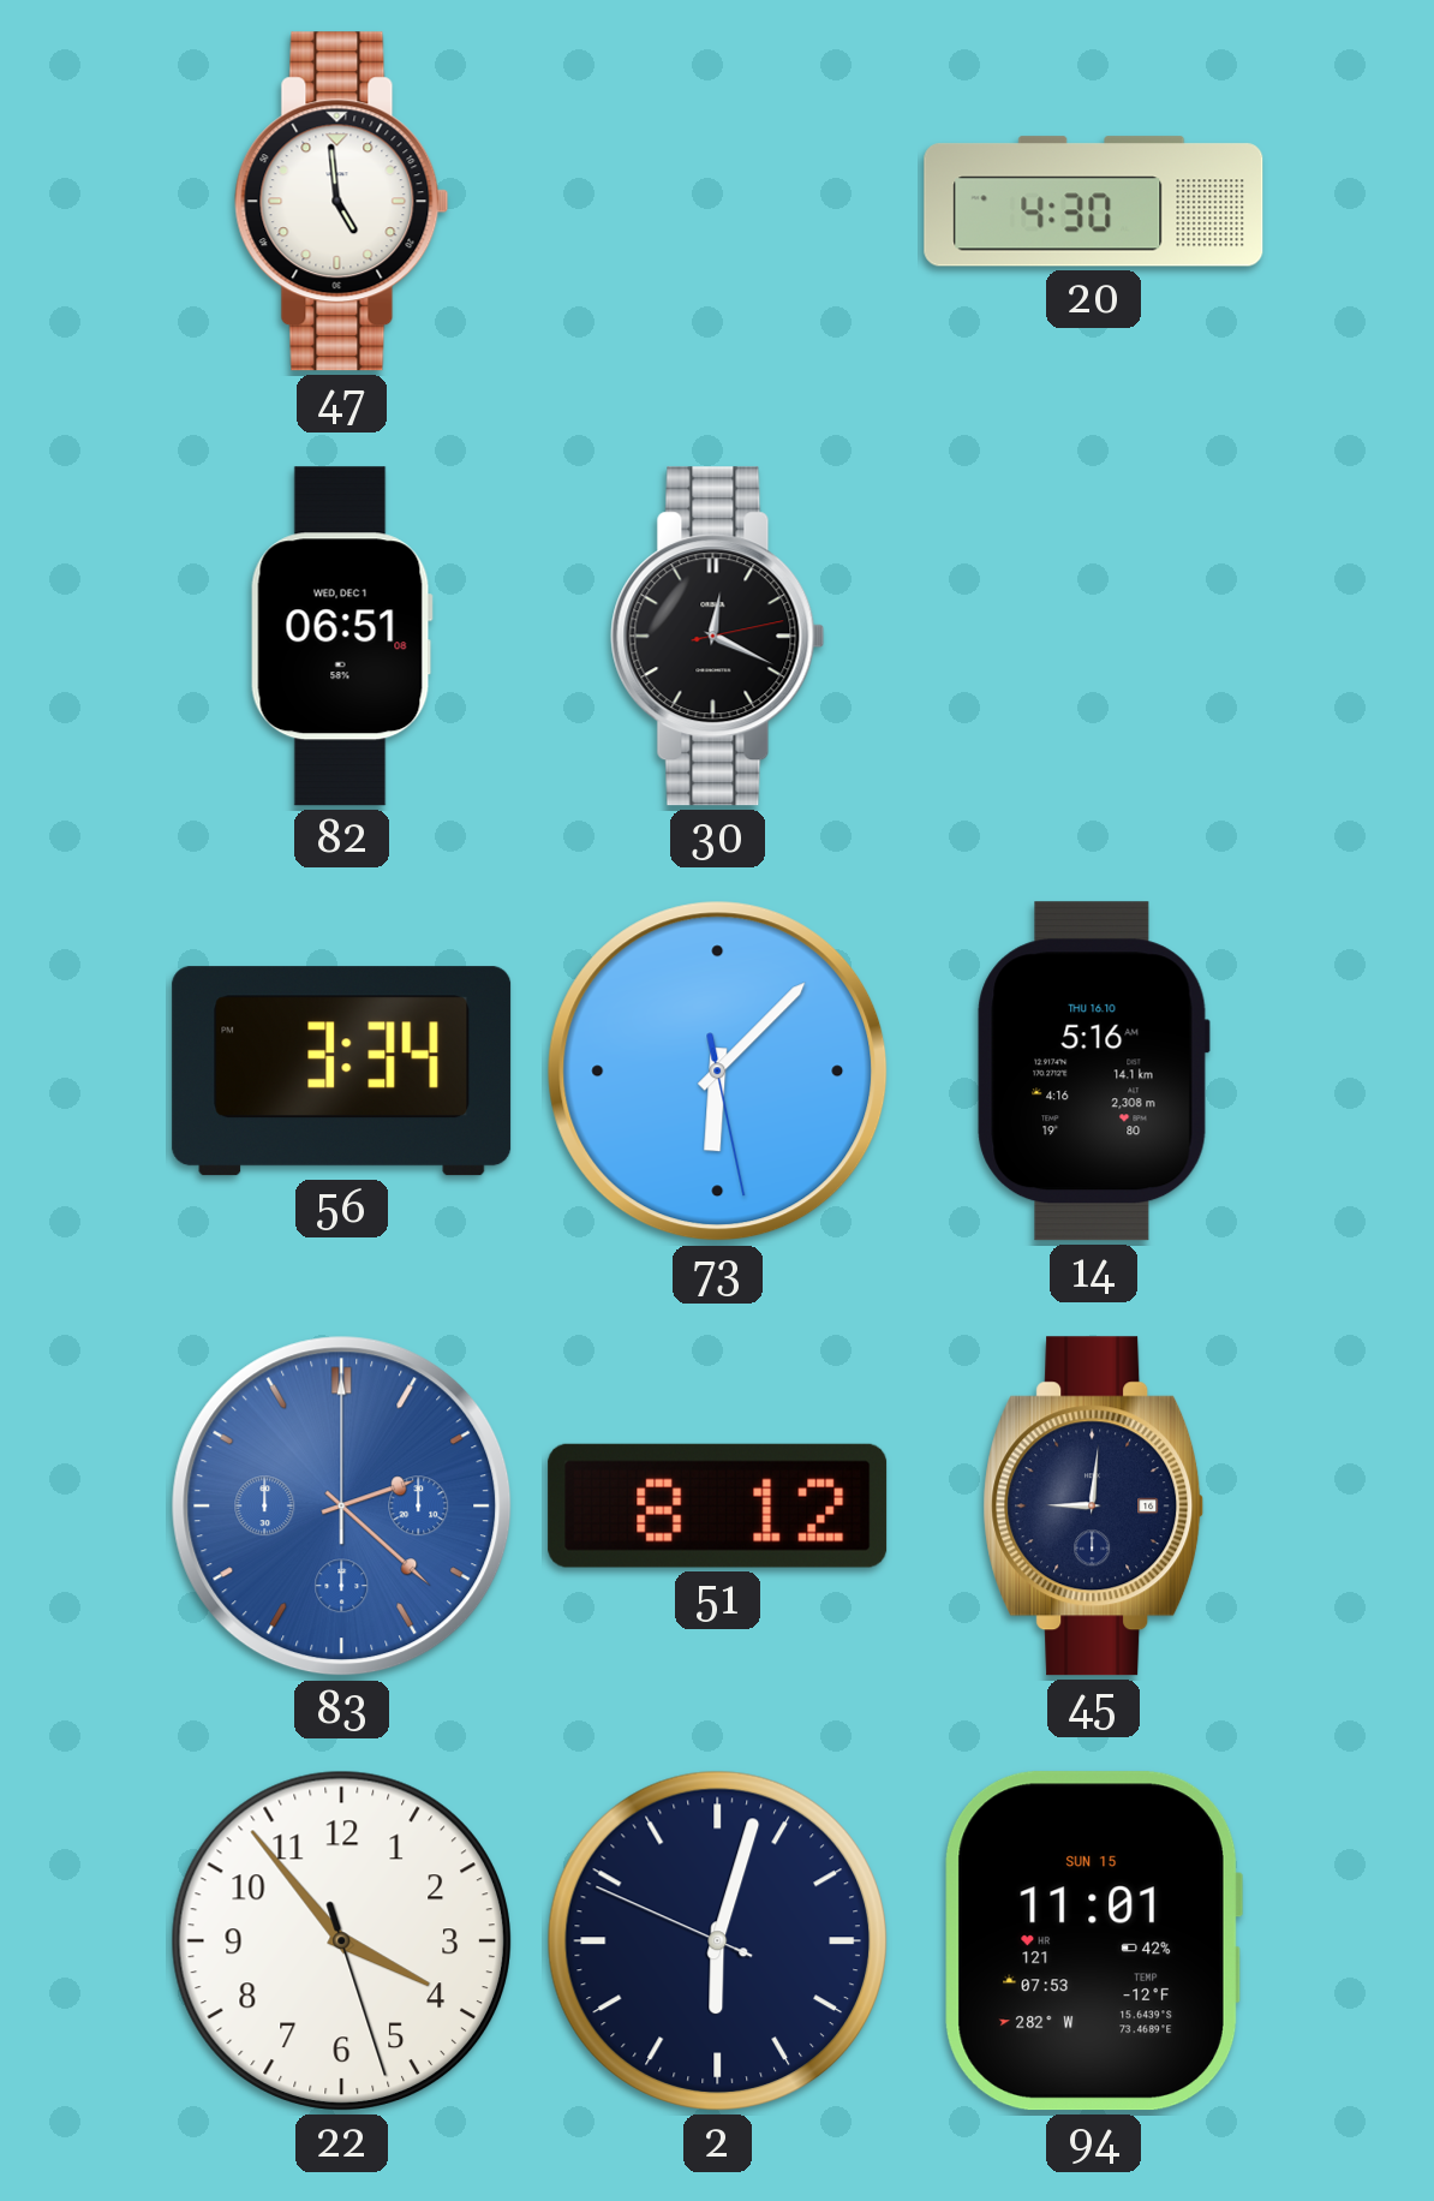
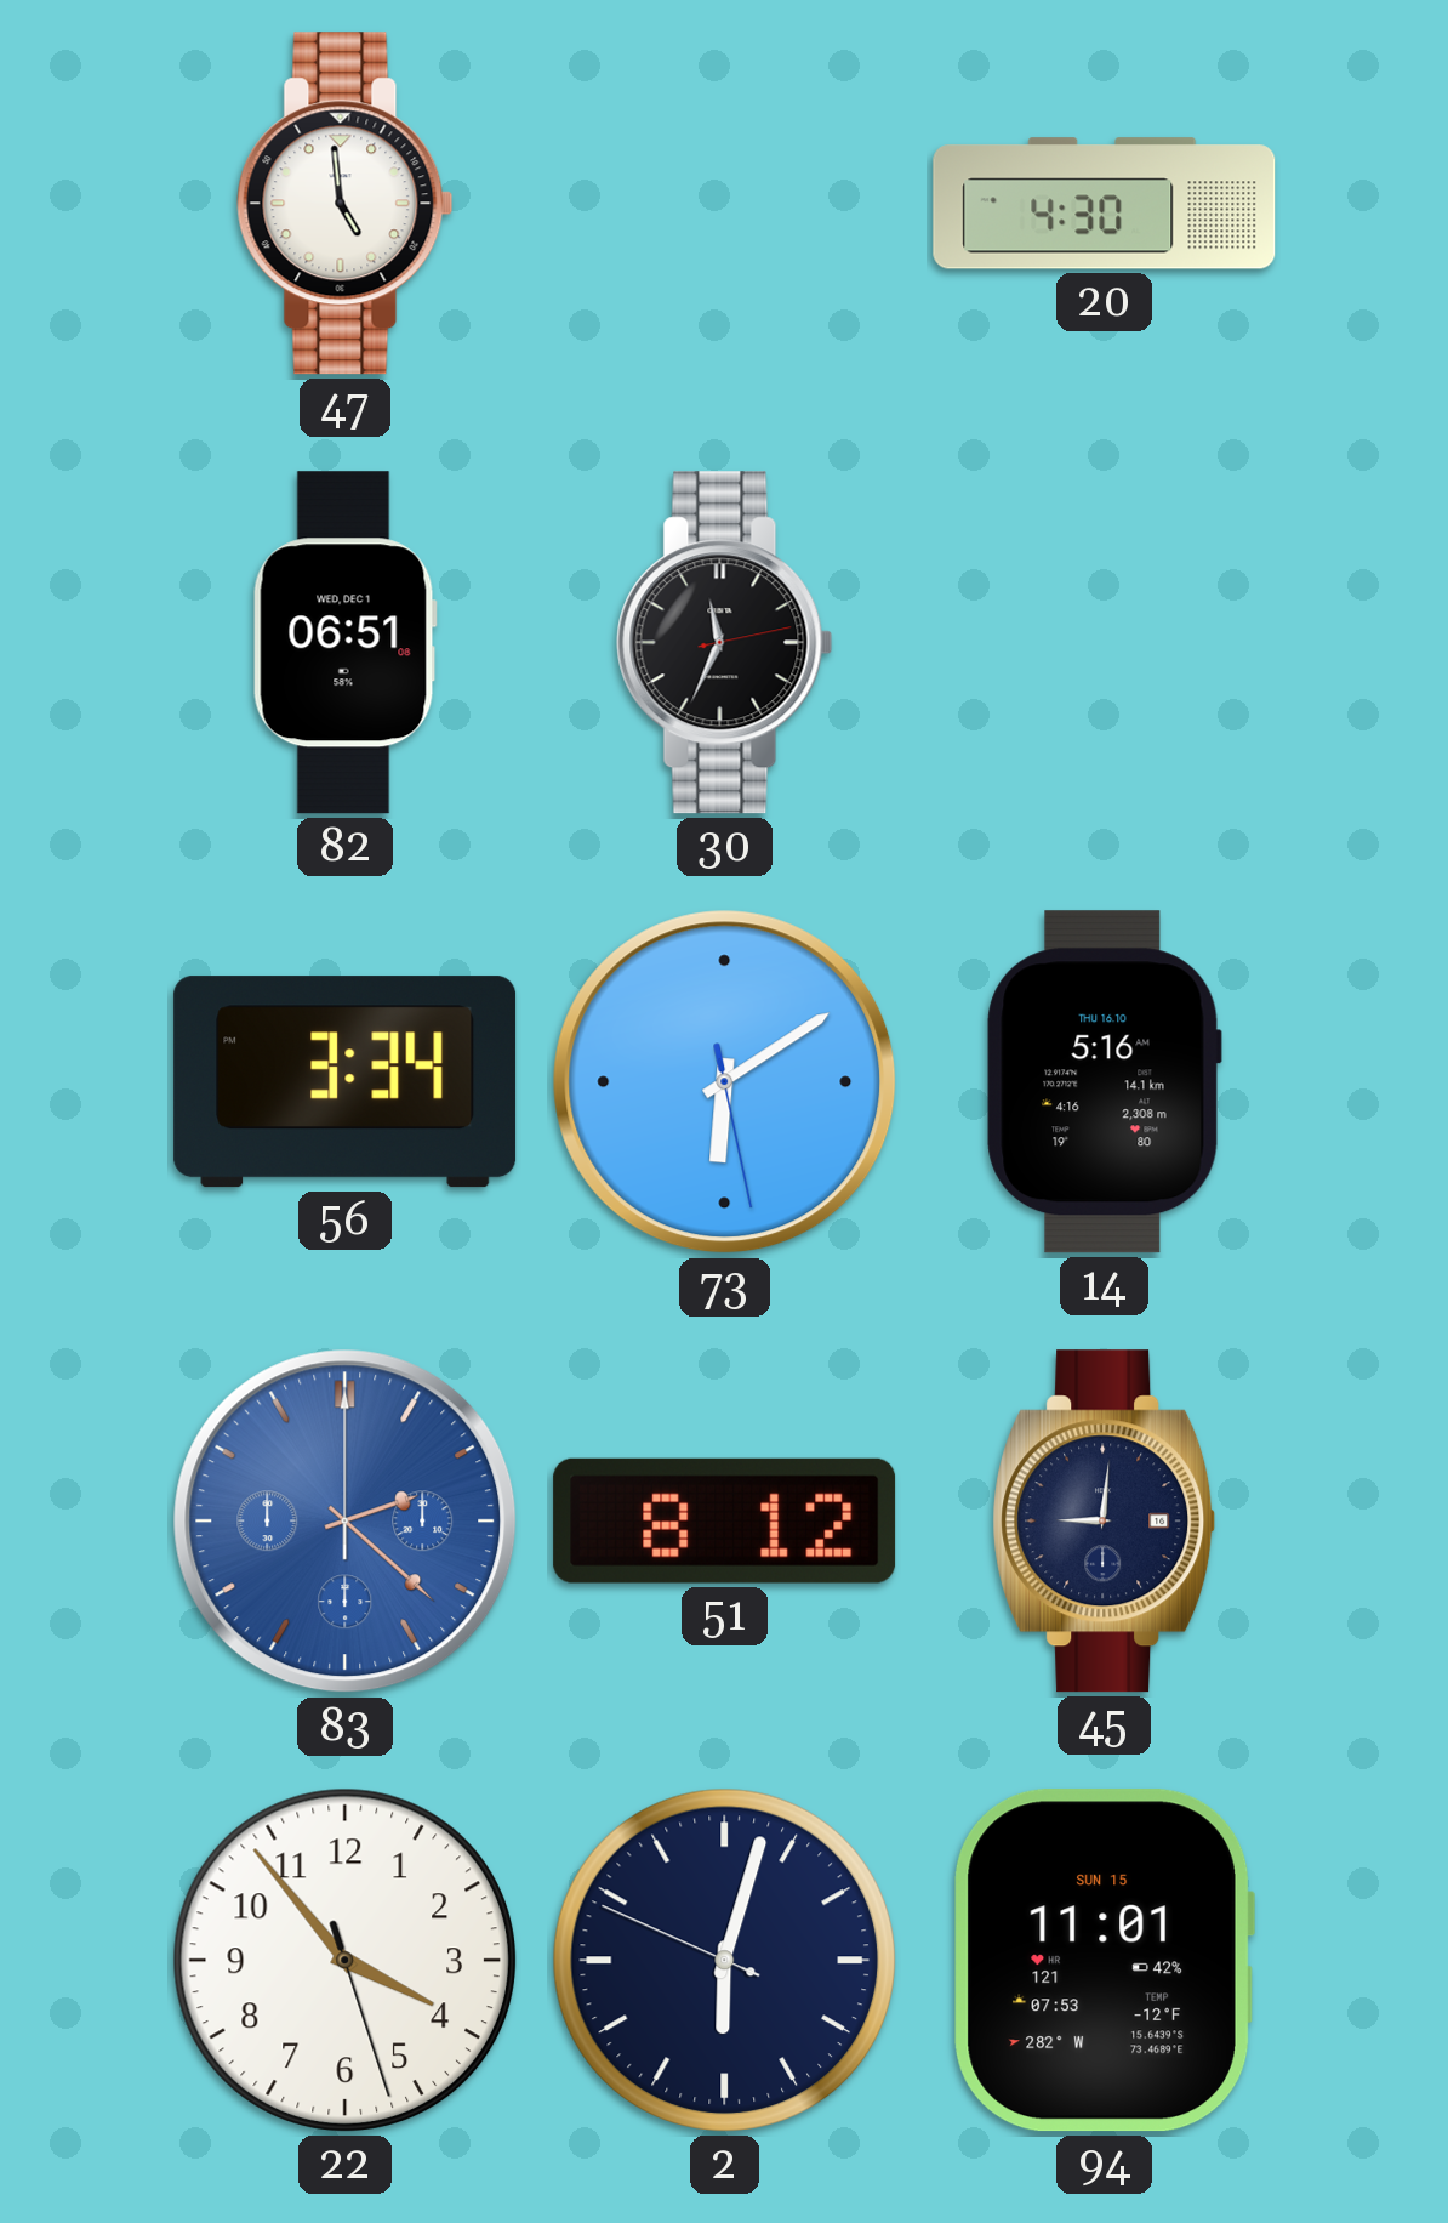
30: 12:19 -> 11:34 (725, 643)
73: 6:07 -> 6:09 (725, 1082)
